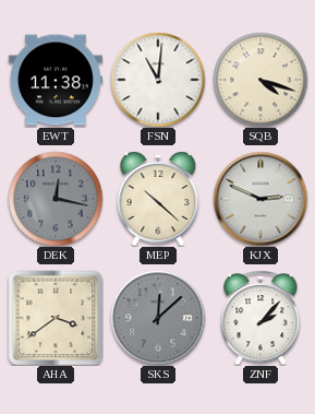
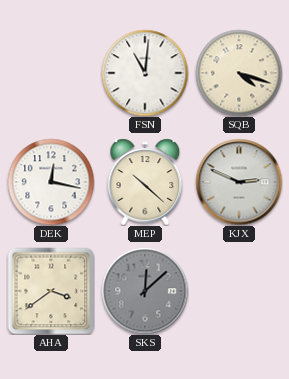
EWT: 11:38 -> none (56, 80)
DEK dial: grey -> white (51, 182)
ZNF: 2:07 -> none (261, 318)
